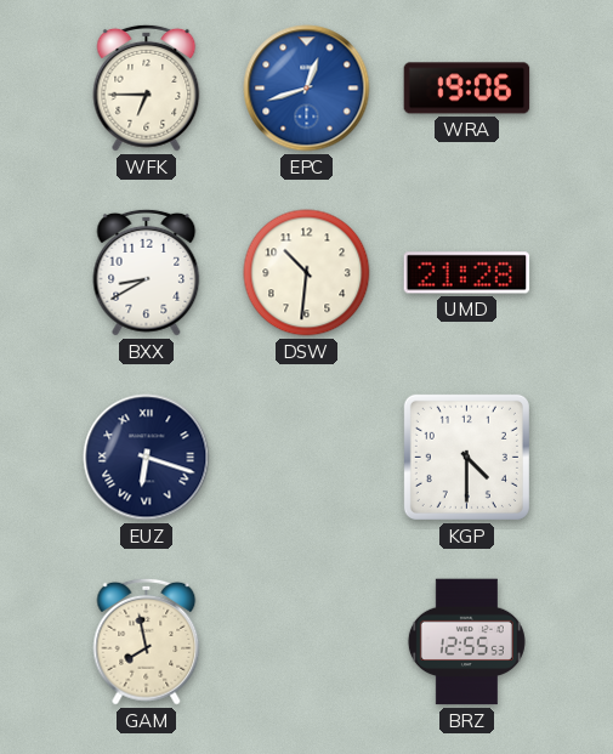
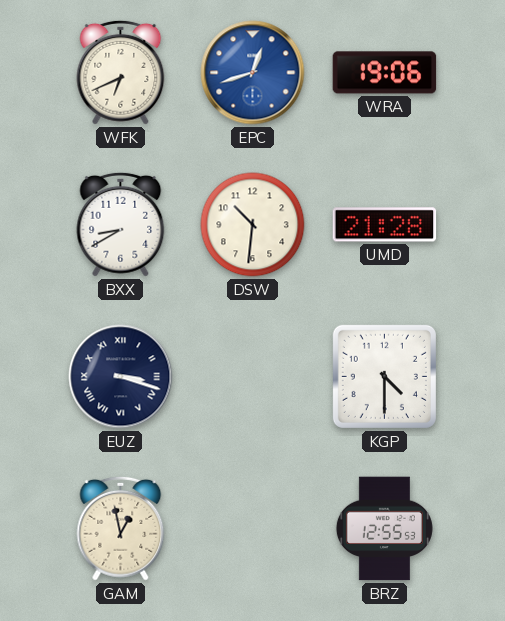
WFK: 6:45 -> 6:41 (121, 72)
EUZ: 6:18 -> 3:18 (121, 377)
GAM: 7:58 -> 12:58 (121, 528)
